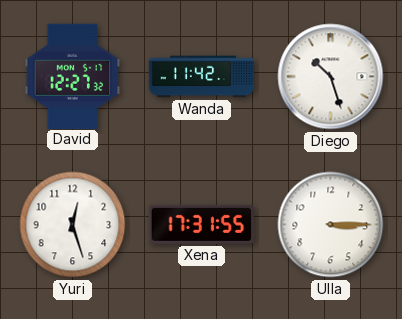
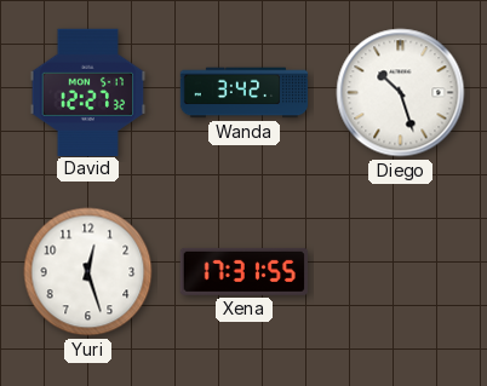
Wanda: 11:42 -> 3:42 (245, 93)
Ulla: 3:15 -> none (331, 225)
